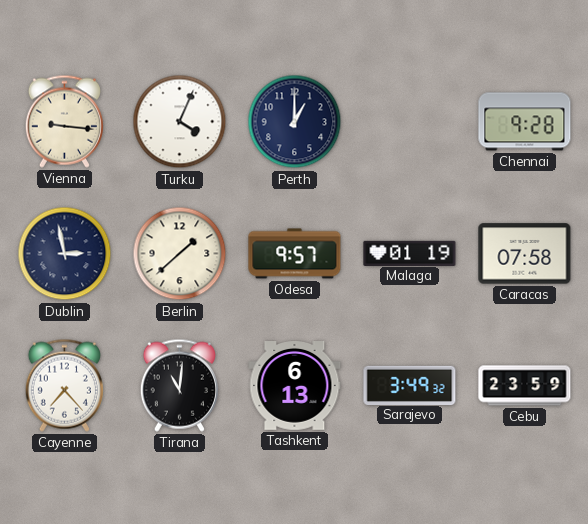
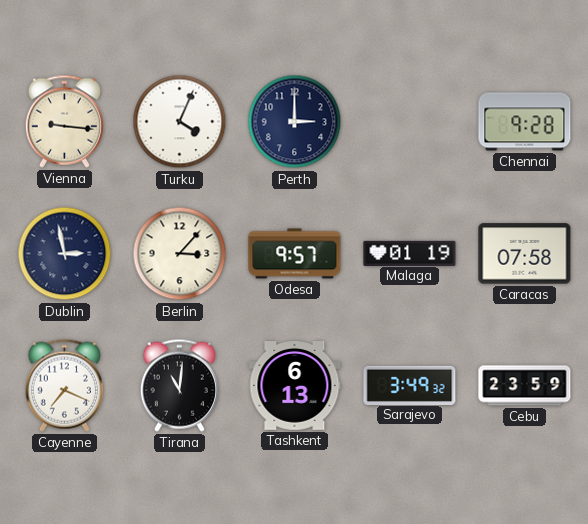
Perth: 1:00 -> 3:00 (295, 122)
Berlin: 1:38 -> 3:07 (180, 254)
Cayenne: 7:23 -> 7:19 (64, 385)
